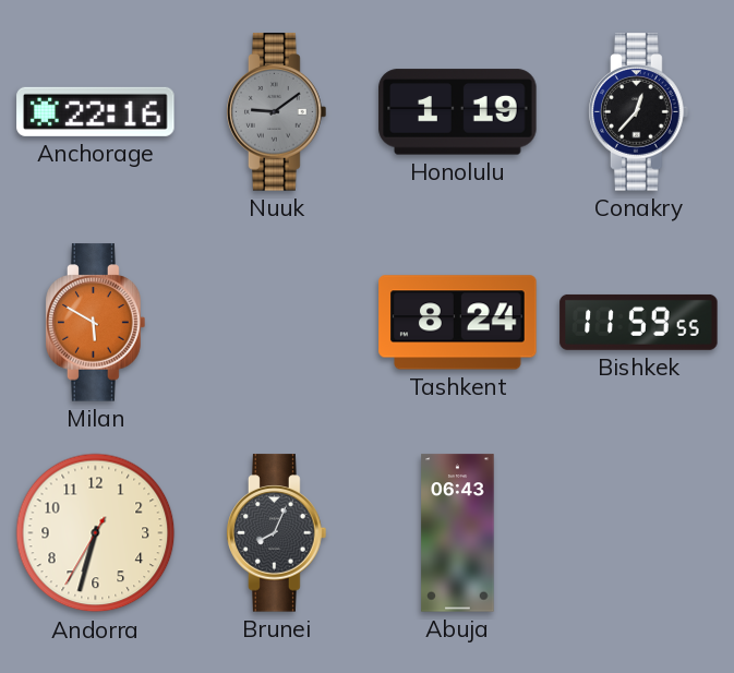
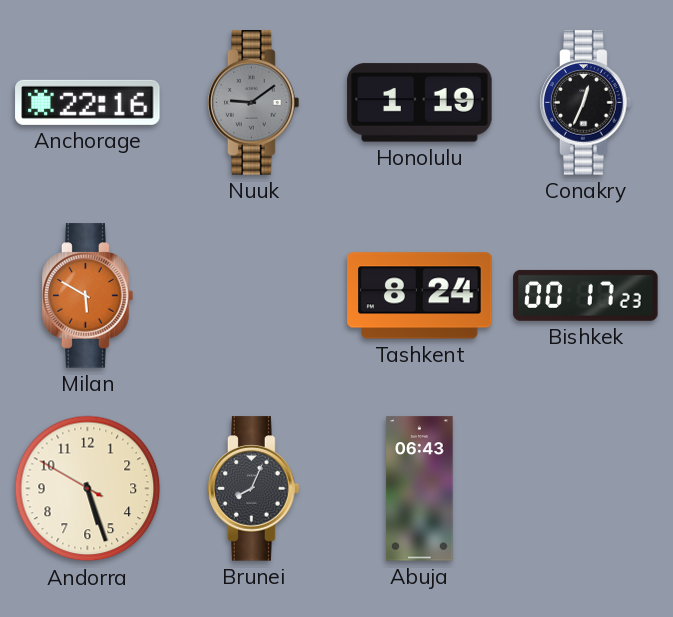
Conakry: 12:37 -> 12:34 (586, 103)
Bishkek: 11:59 -> 00:17 (586, 295)
Andorra: 6:32 -> 5:26 (88, 489)
